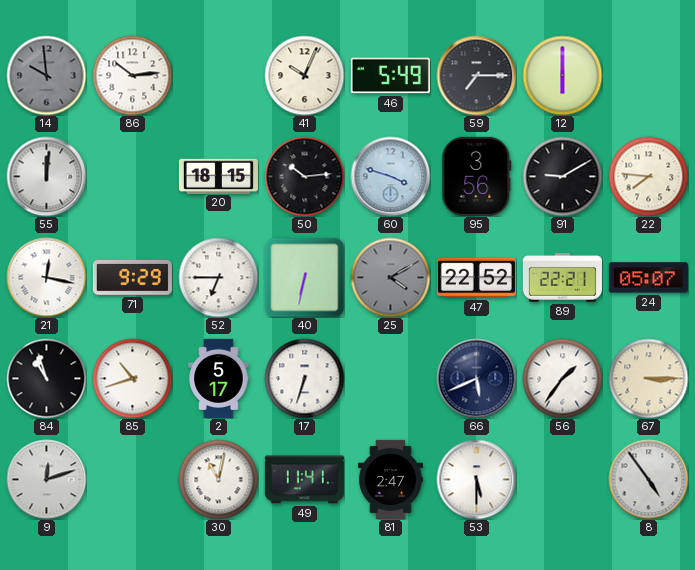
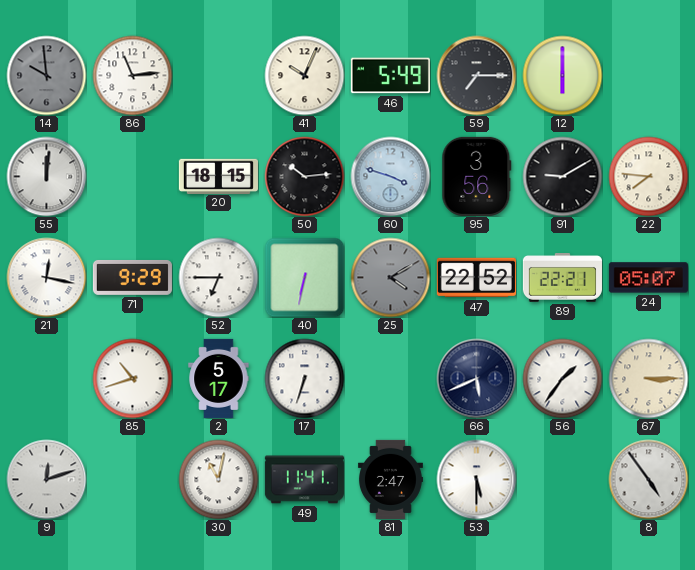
86: 10:14 -> 11:14 (132, 75)
84: 10:57 -> none (46, 378)
